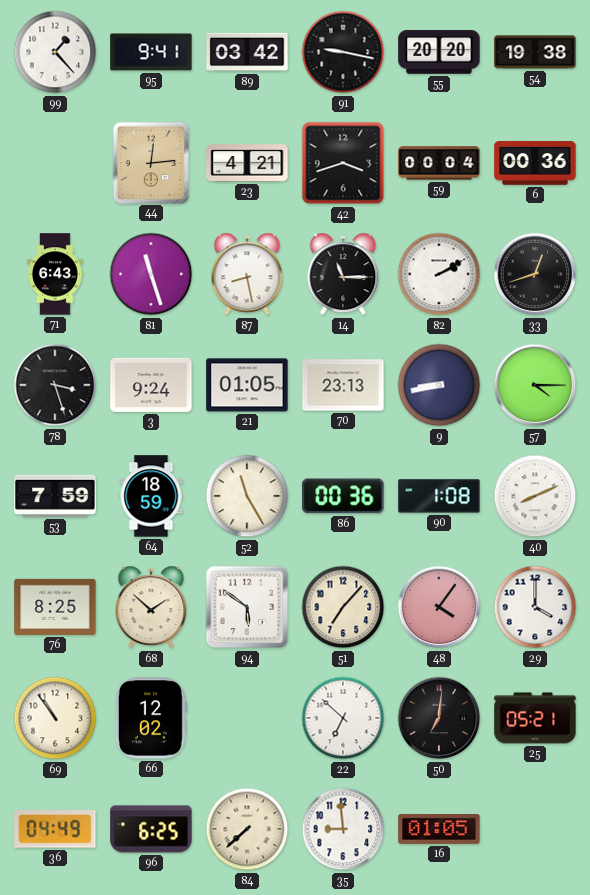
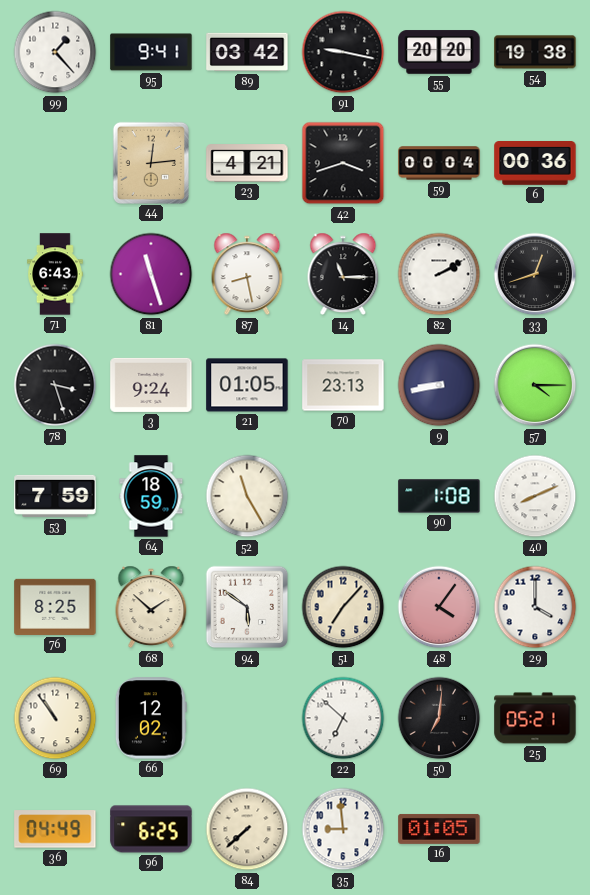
86: 00:36 -> none (343, 496)
